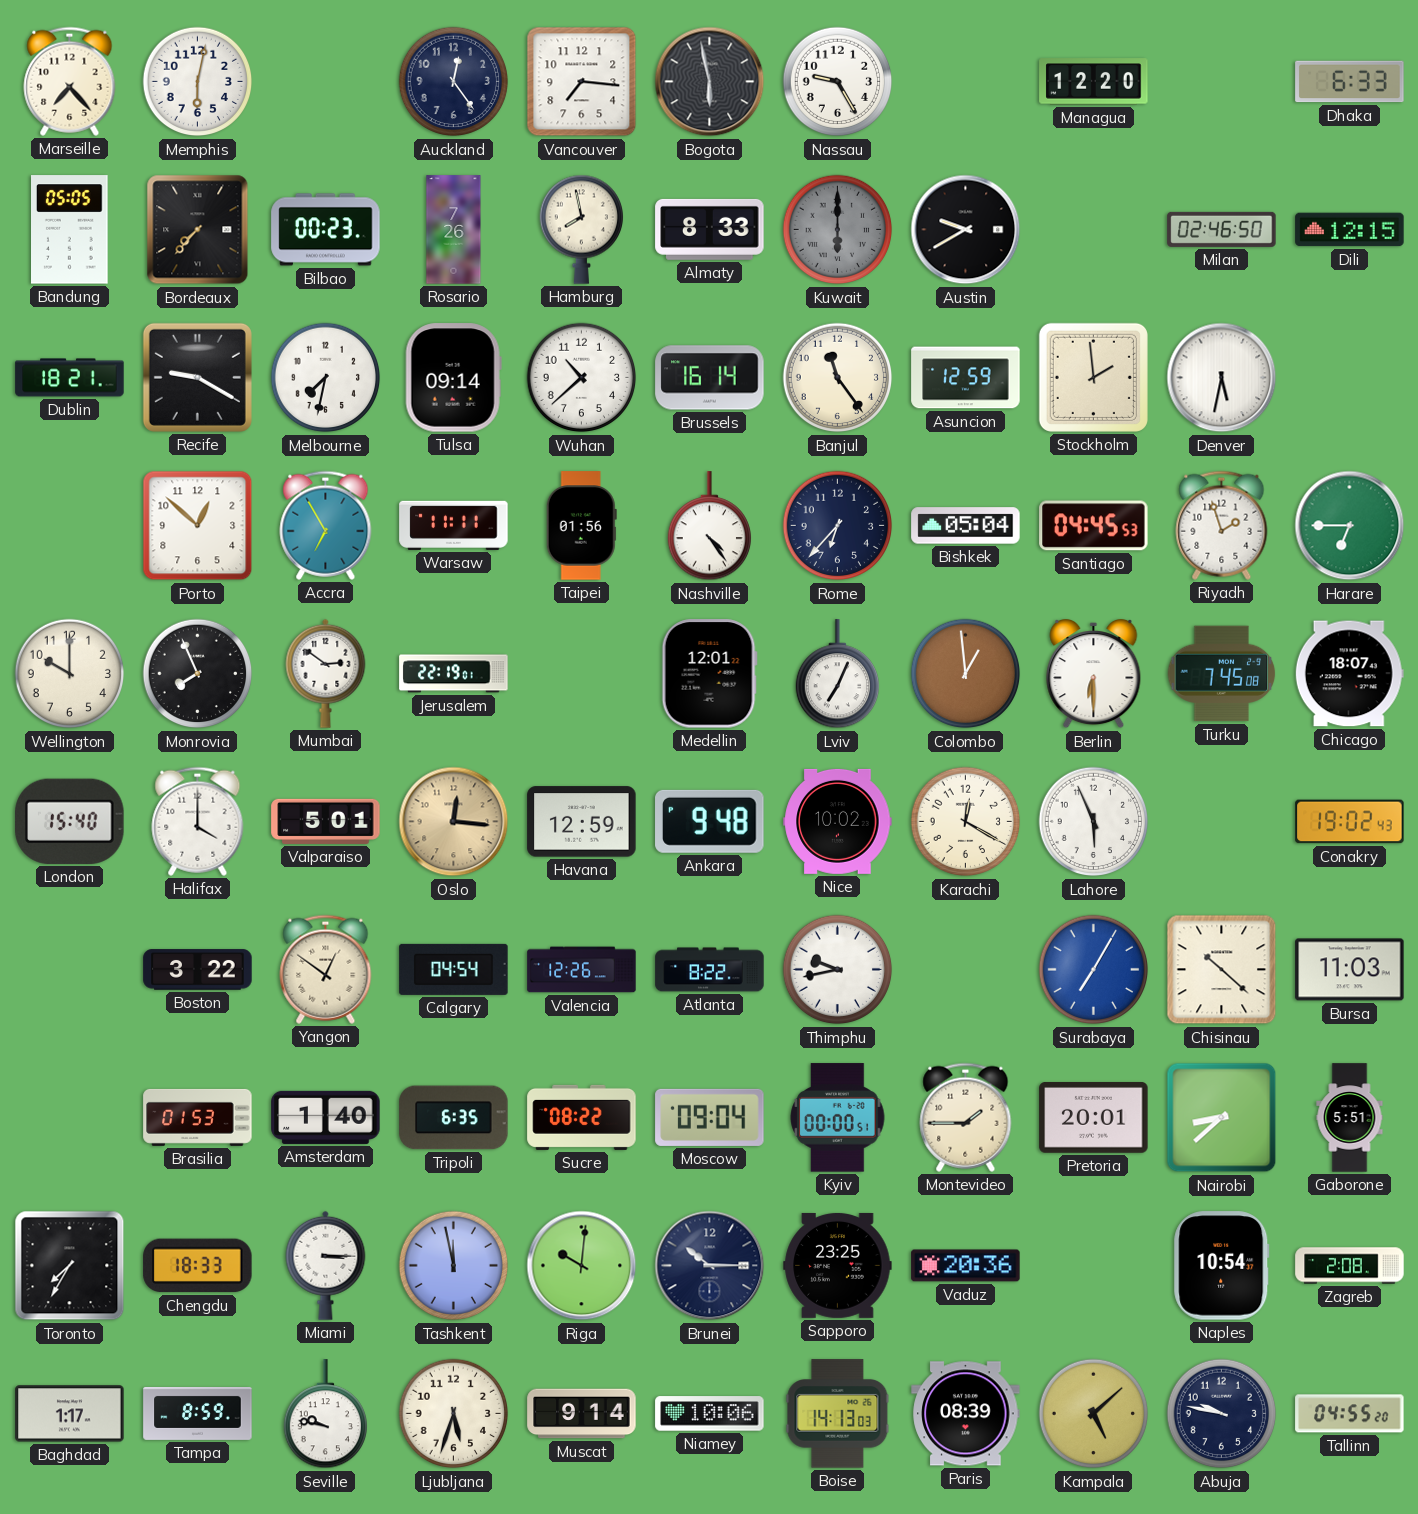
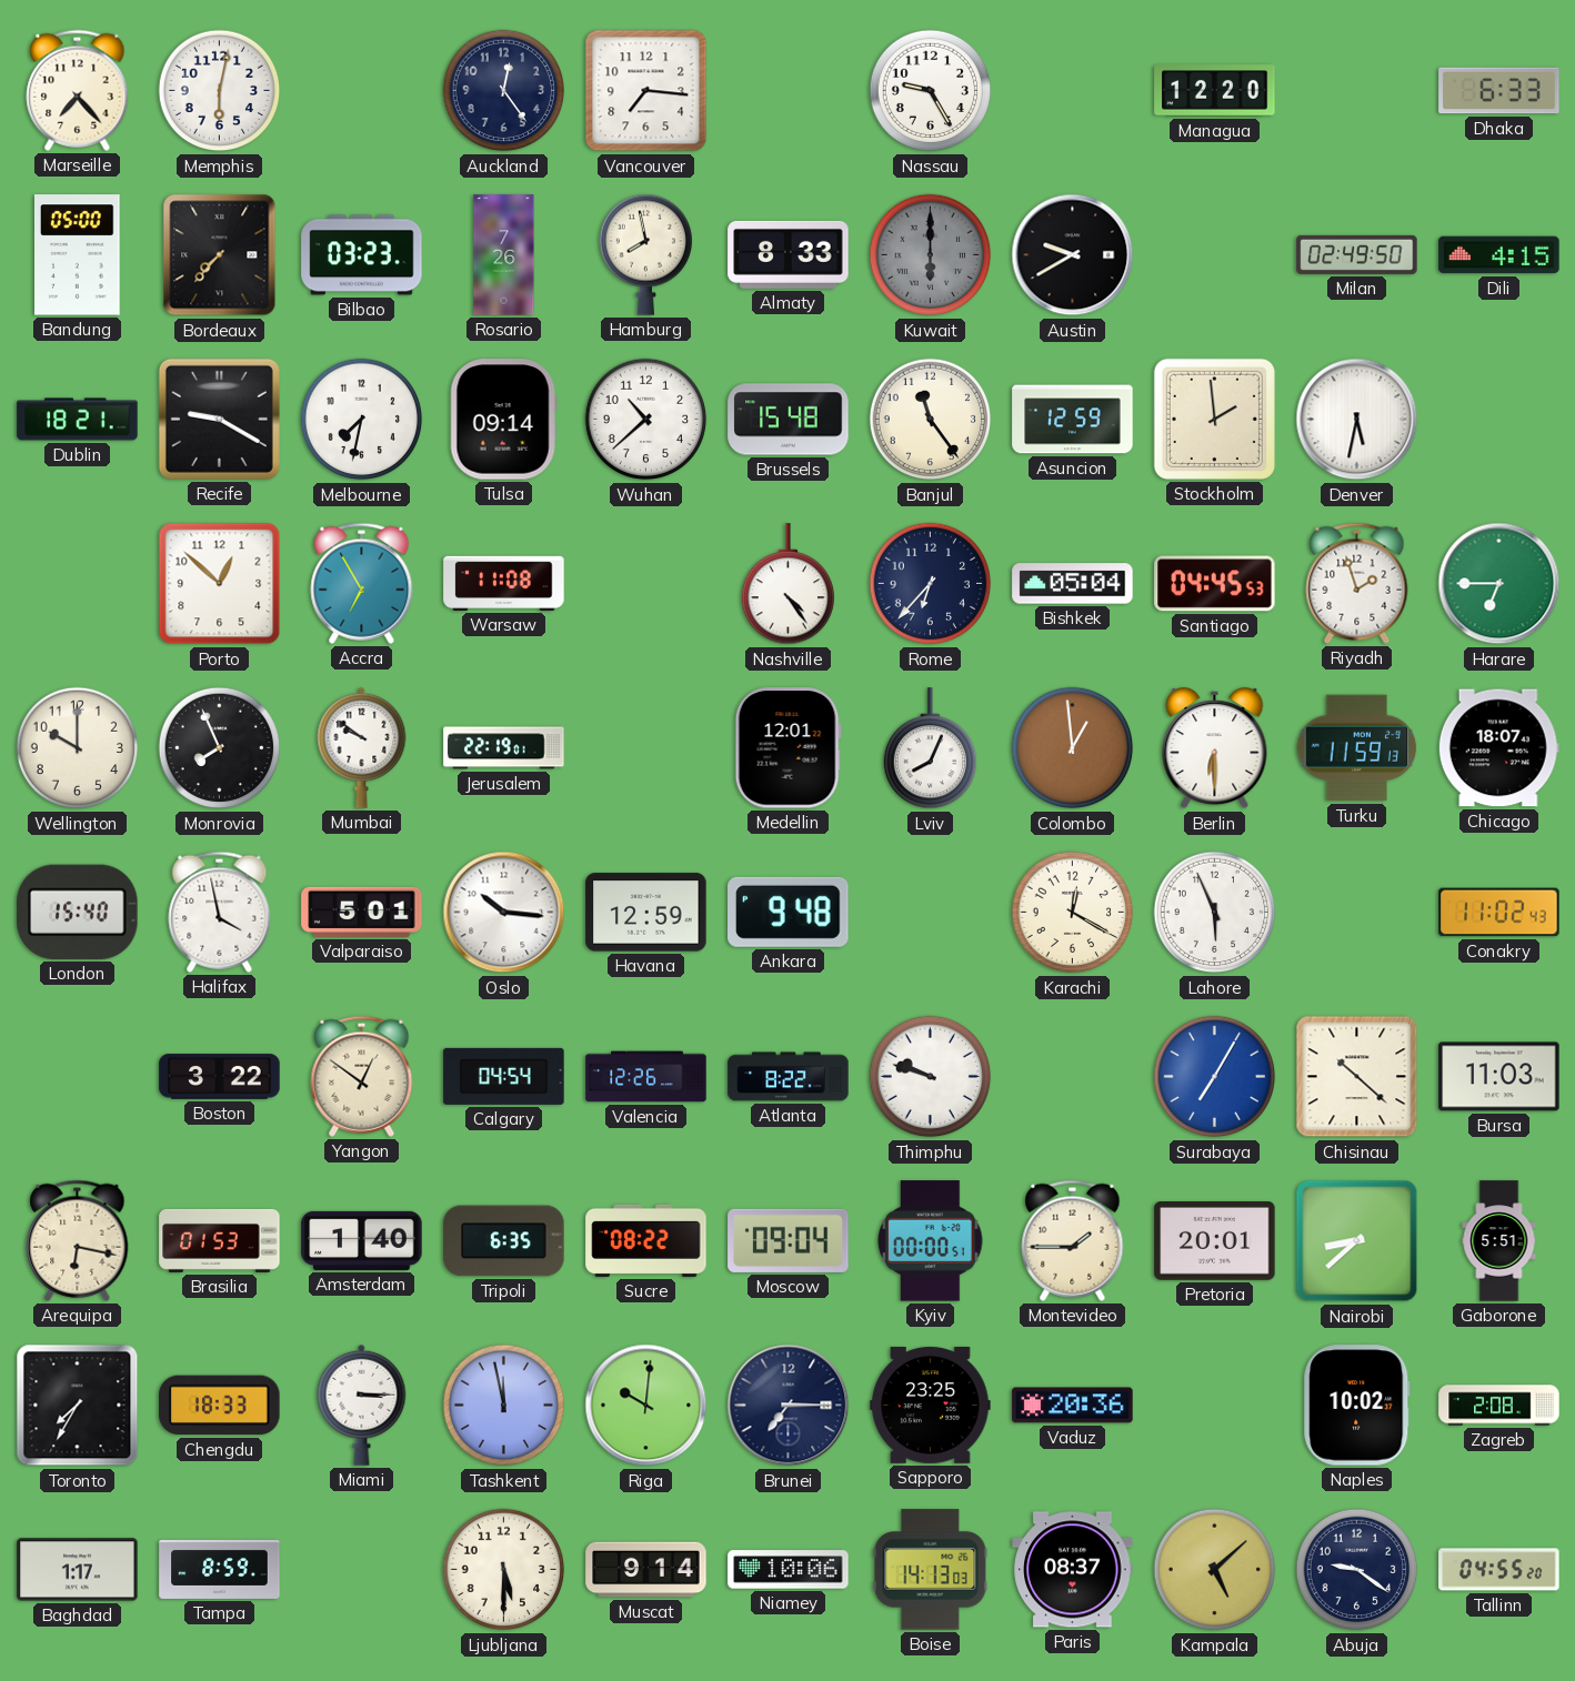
Bogota: 5:58 -> none (710, 82)
Bandung: 05:05 -> 05:00 (78, 255)
Bilbao: 00:23 -> 03:23 (362, 255)
Milan: 02:46 -> 02:49 (1357, 254)
Dili: 12:15 -> 4:15 (1499, 255)
Brussels: 16:14 -> 15:48 (789, 420)
Warsaw: 11:11 -> 11:08 (504, 583)
Taipei: 01:56 -> none (581, 526)
Mumbai: 2:51 -> 9:51 (362, 747)
Lviv: 7:04 -> 8:04 (930, 748)
Turku: 7:45 -> 11:59 (1357, 748)
Halifax: 4:00 -> 3:58 (220, 912)
Oslo: 12:16 -> 10:16 (504, 913)
Oslo dial: champagne -> white (504, 913)
Nice: 10:02 -> none (838, 821)
Conakry: 19:02 -> 11:02 (1499, 913)
Thimphu: 9:43 -> 9:48 (931, 1077)
Arequipa: none -> 6:17 (78, 1240)
Brunei: 10:15 -> 7:15 (789, 1406)
Naples: 10:54 -> 10:02 (1357, 1406)
Seville: 9:47 -> none (325, 1414)
Ljubljana: 5:33 -> 5:30 (504, 1570)
Paris: 08:39 -> 08:37 (1073, 1570)
Abuja: 9:47 -> 9:21 (1357, 1570)
